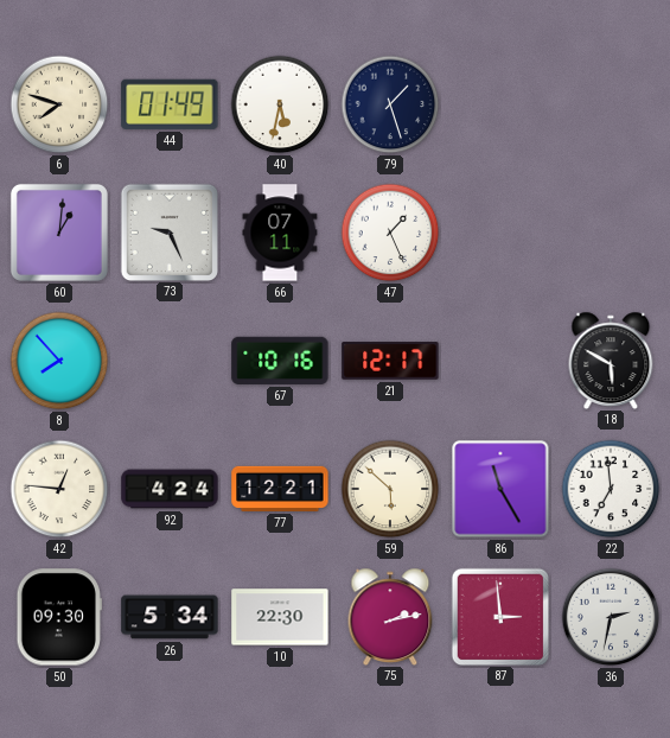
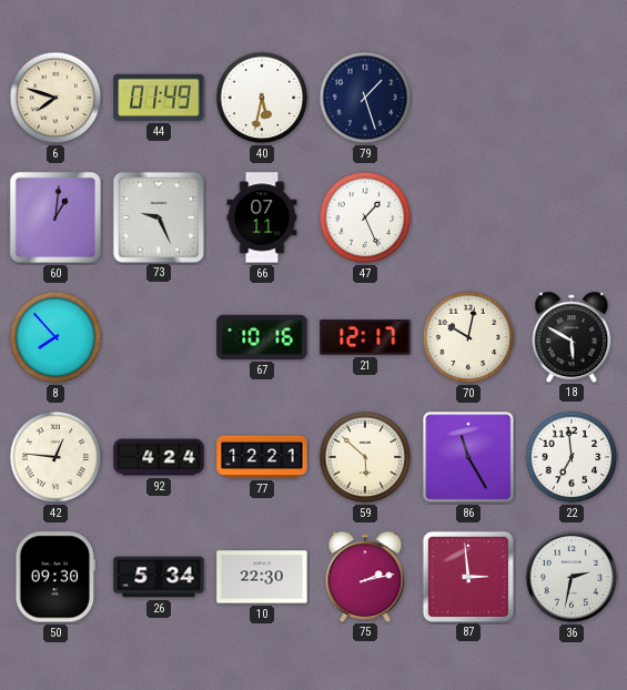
70: none -> 10:02 (468, 337)
